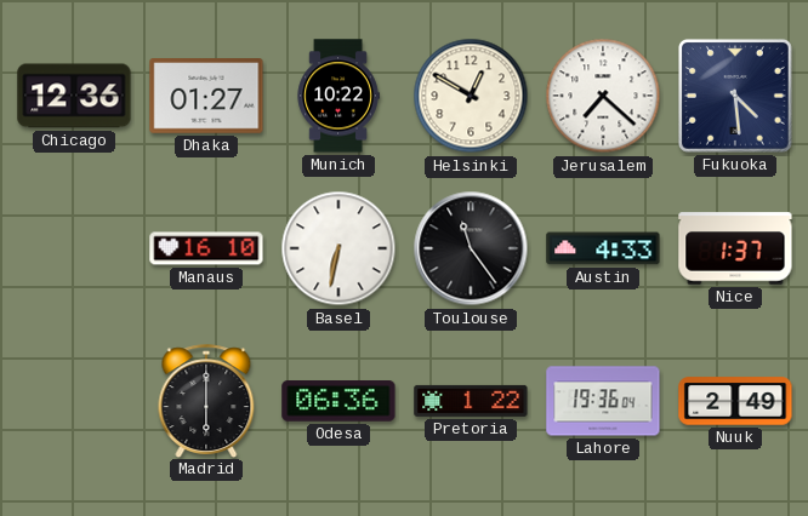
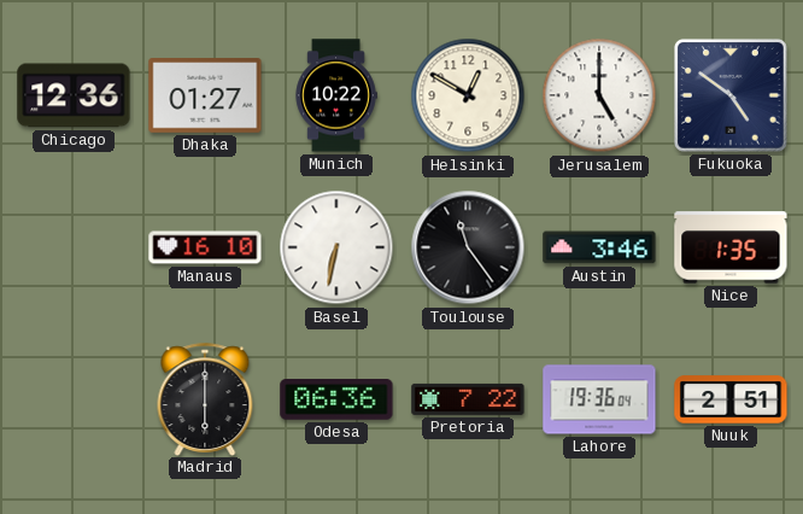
Jerusalem: 7:22 -> 5:00 (599, 95)
Fukuoka: 4:29 -> 4:51 (731, 95)
Austin: 4:33 -> 3:46 (599, 247)
Nice: 1:37 -> 1:35 (731, 247)
Pretoria: 1:22 -> 7:22 (468, 399)
Nuuk: 2:49 -> 2:51 (731, 399)
